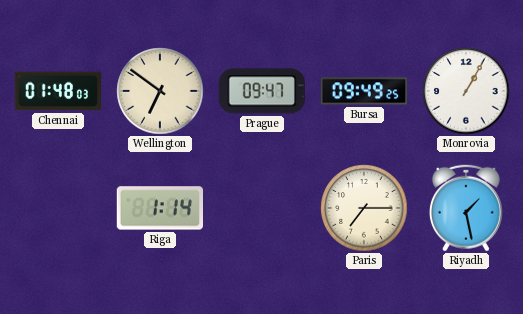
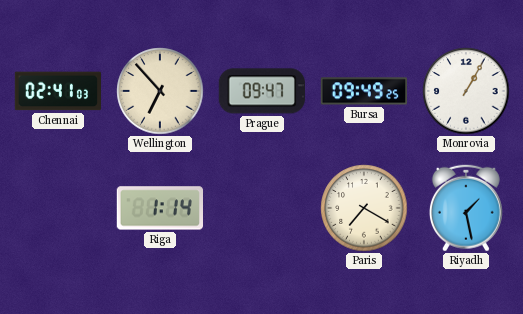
Chennai: 01:48 -> 02:41 (58, 91)
Wellington: 6:51 -> 6:53 (160, 91)
Paris: 7:15 -> 7:20 (364, 208)
